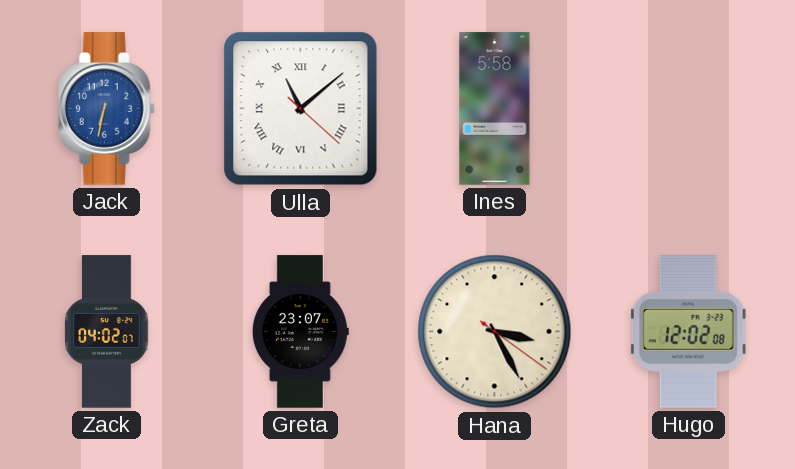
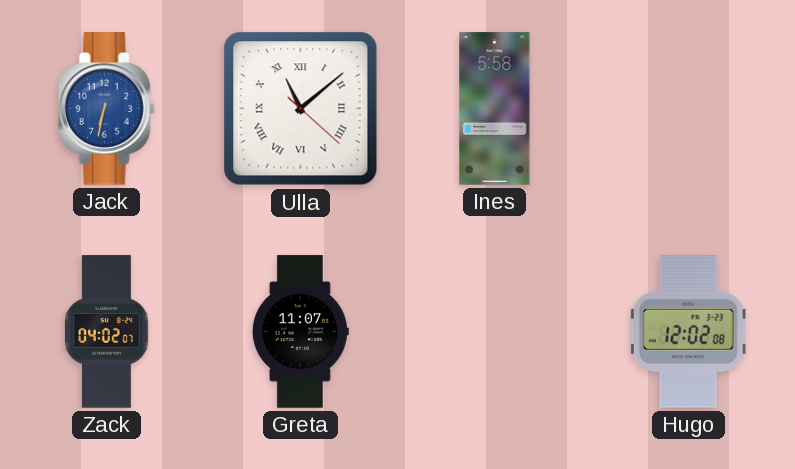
Greta: 23:07 -> 11:07 (300, 332)
Hana: 3:25 -> none (495, 332)
